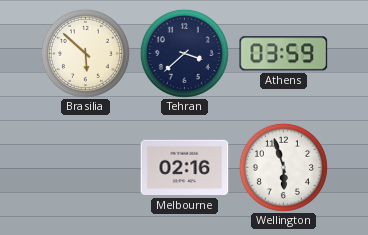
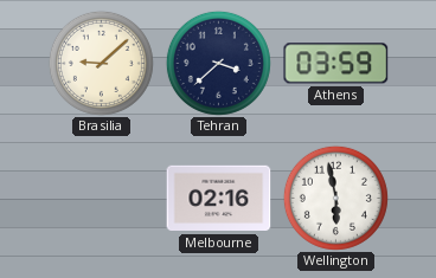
Brasilia: 5:52 -> 9:08 (101, 63)
Wellington: 5:57 -> 5:58 (335, 198)
